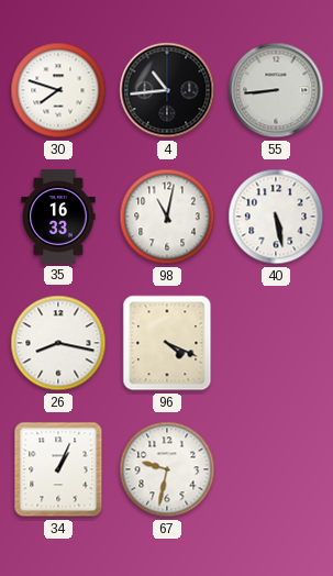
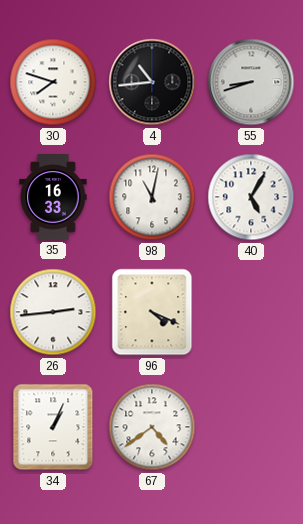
55: 8:44 -> 8:42 (251, 82)
40: 5:28 -> 5:05 (251, 197)
26: 8:17 -> 2:44 (53, 312)
67: 9:32 -> 4:39 (152, 427)
